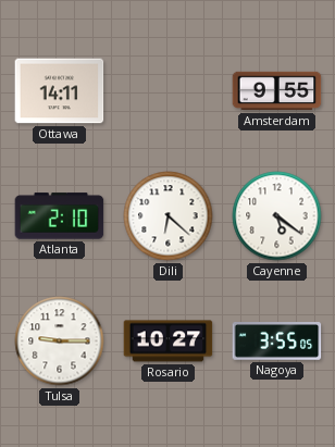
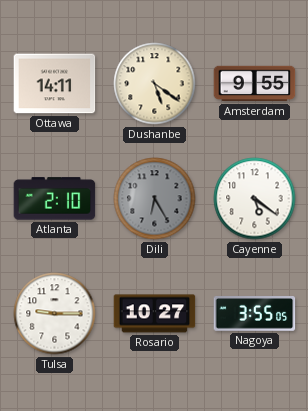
Dushanbe: none -> 5:21 (155, 84)
Dili: 6:22 -> 6:25 (155, 199)
Dili dial: white -> grey (155, 199)
